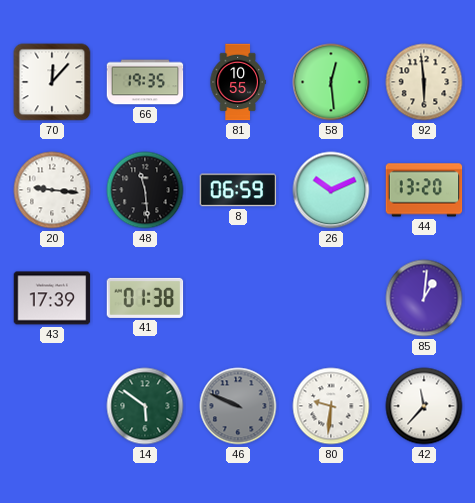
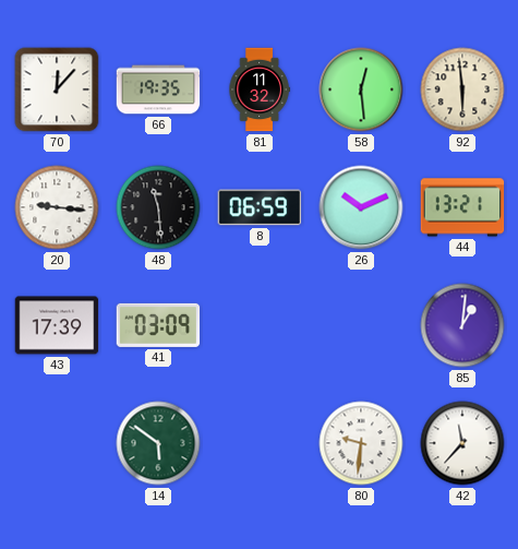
81: 10:55 -> 11:32 (260, 89)
44: 13:20 -> 13:21 (462, 207)
41: 01:38 -> 03:09 (158, 325)
46: 9:49 -> none (238, 406)
